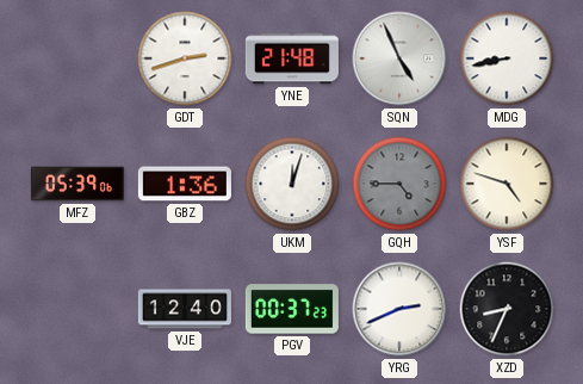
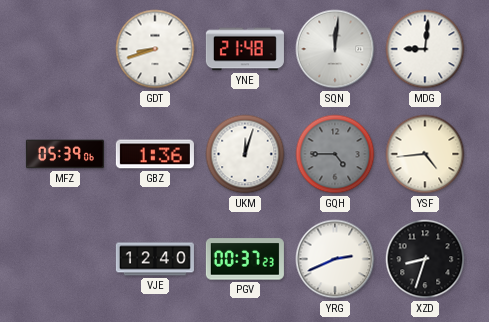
GDT: 2:42 -> 8:42 (155, 49)
SQN: 4:56 -> 12:01 (335, 49)
MDG: 8:43 -> 9:01 (425, 49)
YSF: 4:48 -> 4:44 (425, 154)
XZD: 8:34 -> 8:33 (425, 259)
